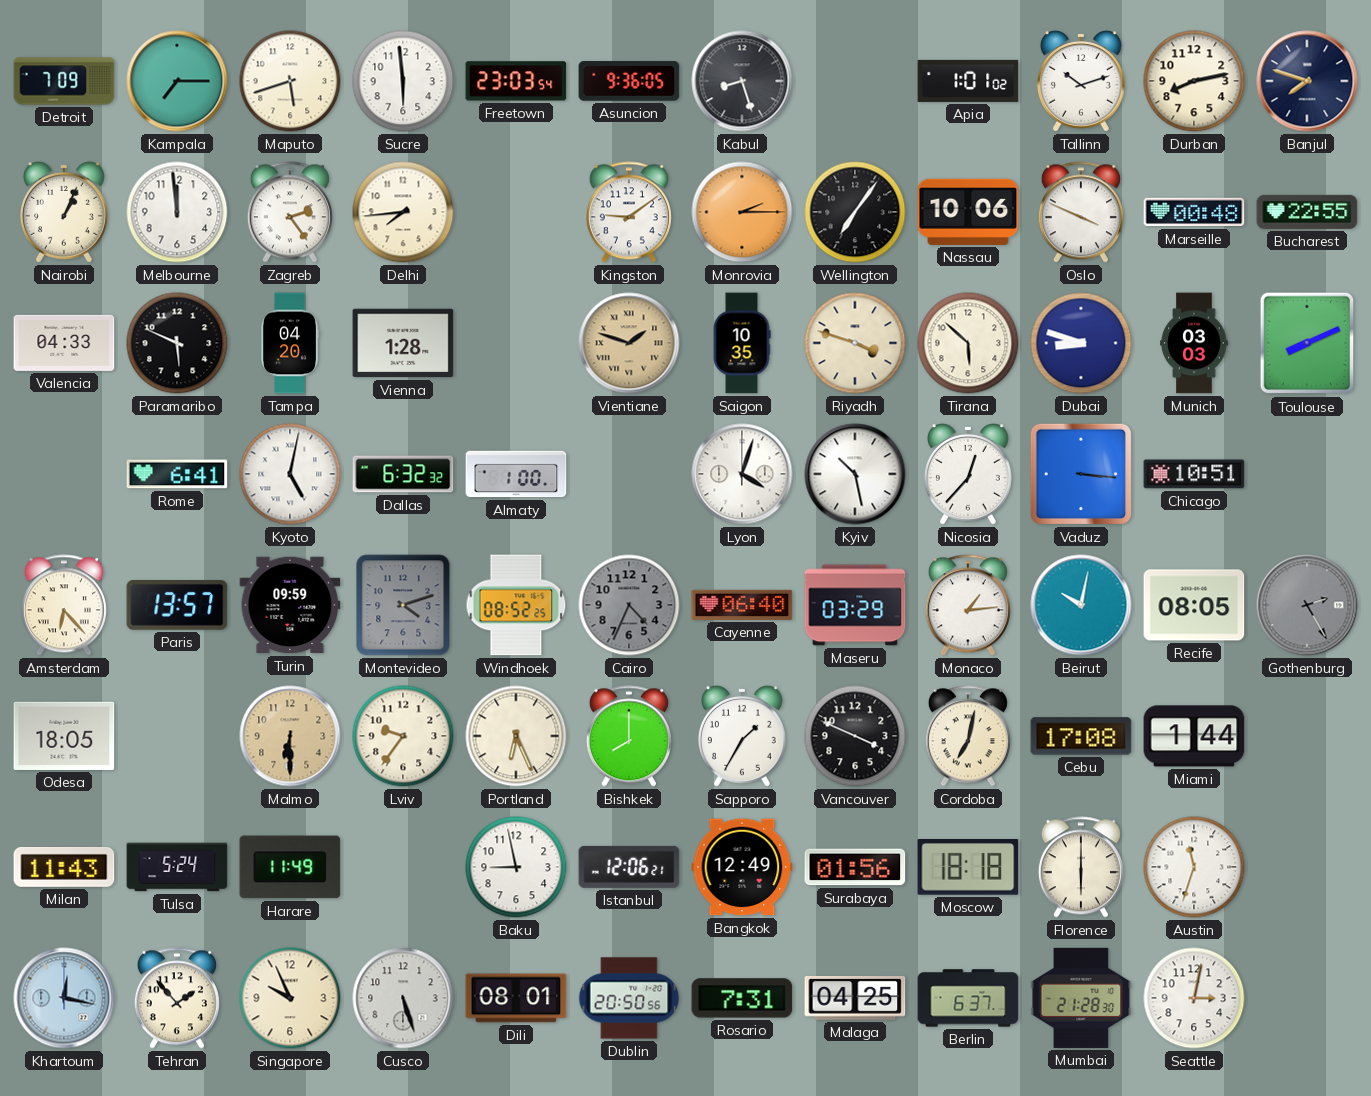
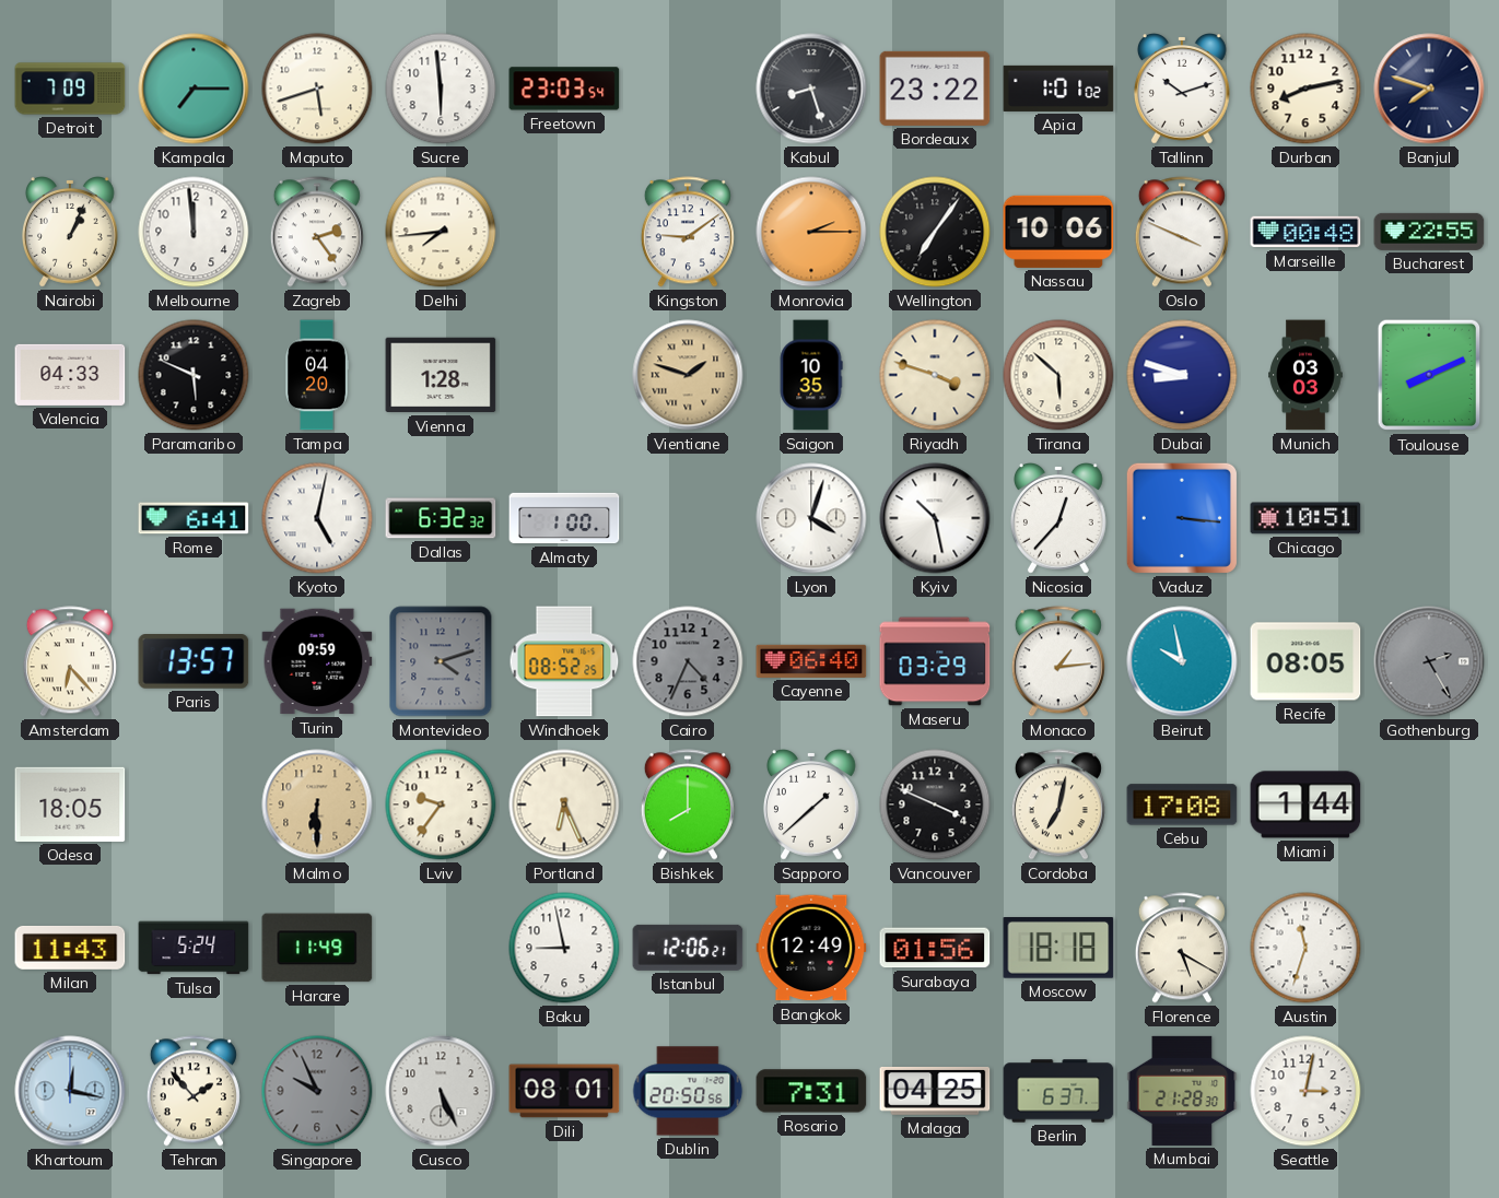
Asuncion: 9:36 -> none (629, 81)
Bordeaux: none -> 23:22 (935, 89)
Beirut: 10:02 -> 9:58 (1182, 661)
Sapporo: 1:35 -> 1:38 (811, 806)
Florence: 6:00 -> 5:20 (1182, 948)
Singapore dial: cream -> grey (317, 1091)
Cusco: 5:27 -> 5:26 (441, 1091)
